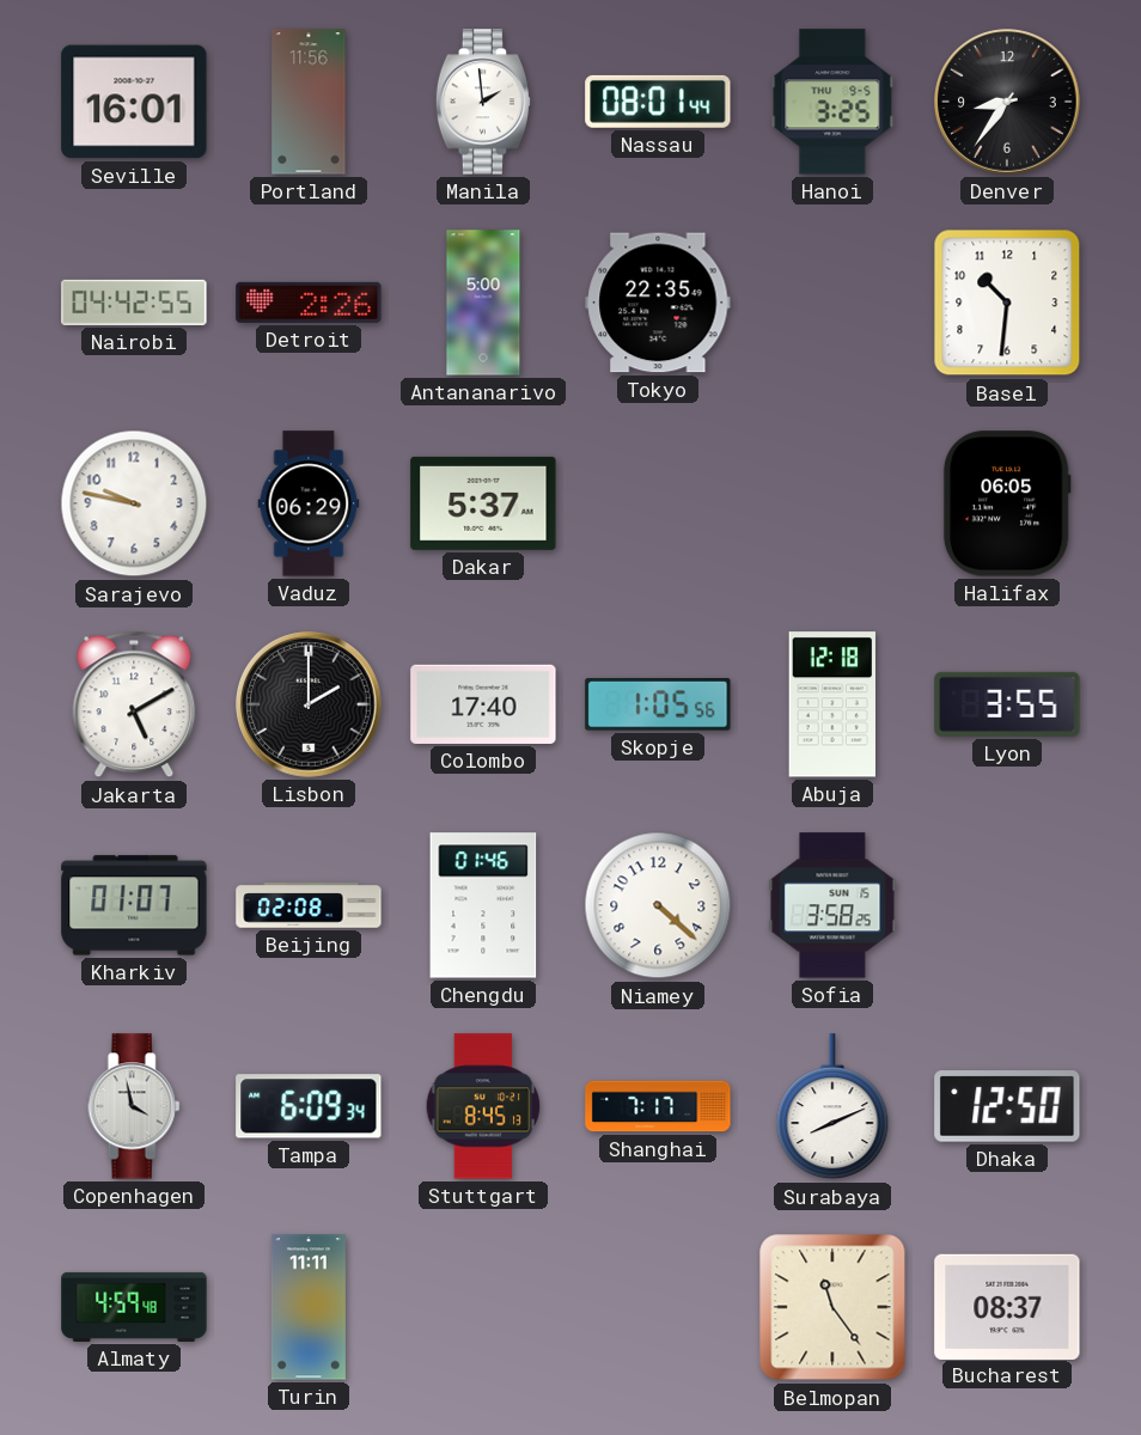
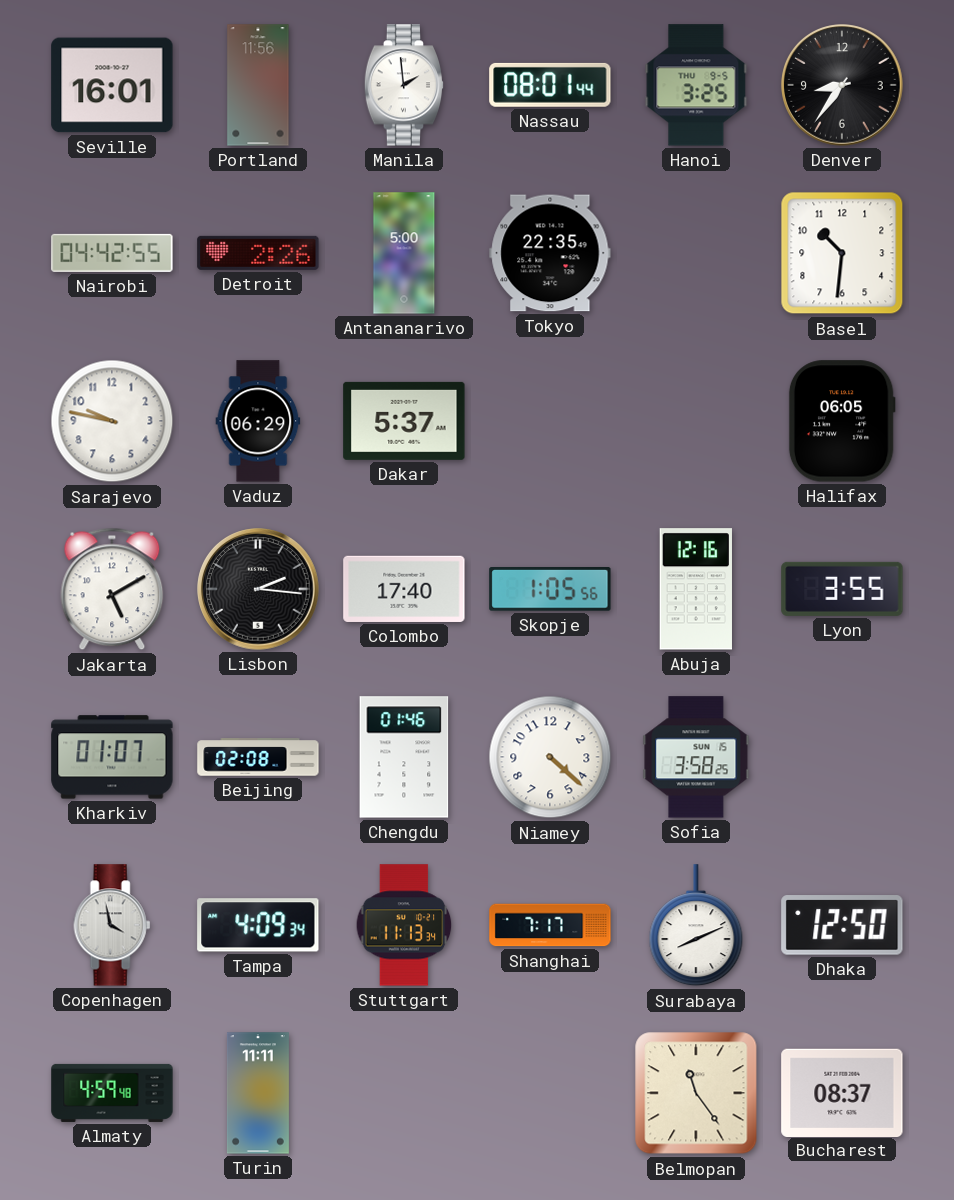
Lisbon: 2:00 -> 2:16 (258, 589)
Abuja: 12:18 -> 12:16 (696, 589)
Tampa: 6:09 -> 4:09 (258, 925)
Stuttgart: 8:45 -> 11:13 (404, 925)
